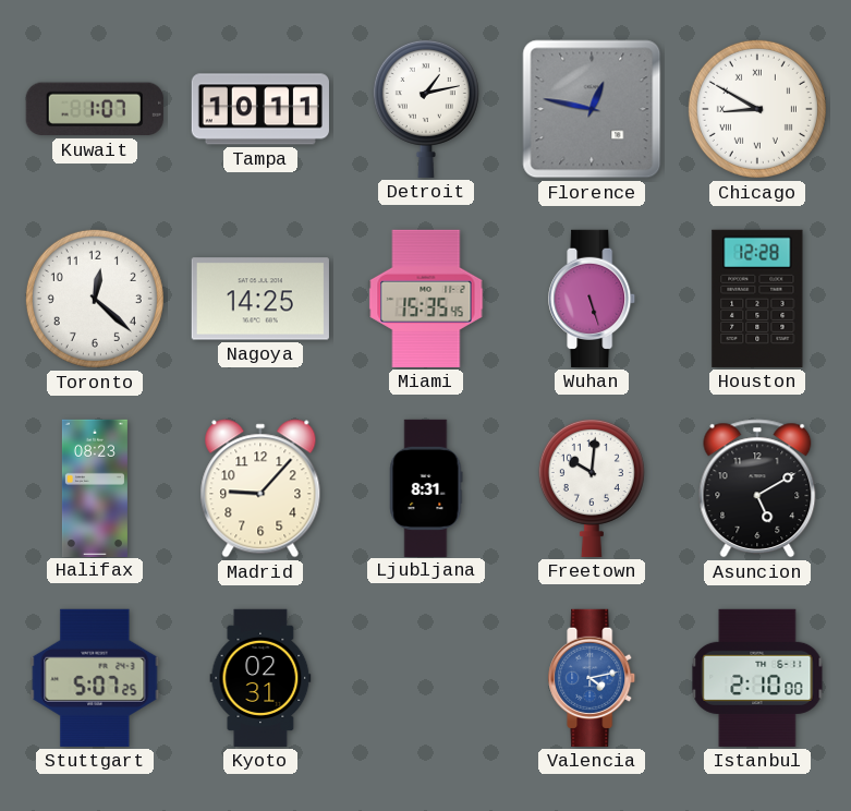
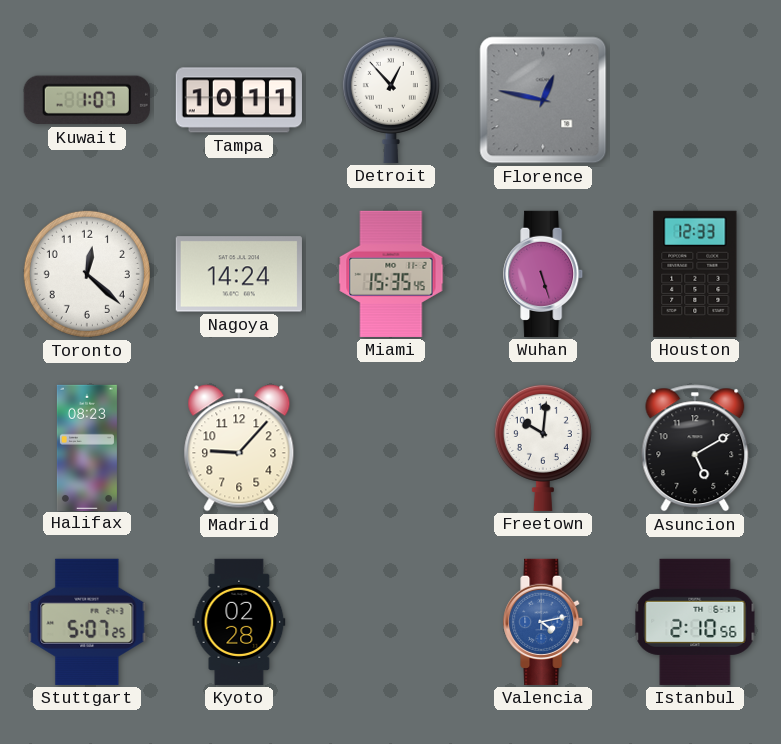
Detroit: 1:13 -> 12:53 (391, 99)
Chicago: 8:50 -> none (757, 109)
Nagoya: 14:25 -> 14:24 (239, 274)
Houston: 12:28 -> 12:33 (695, 274)
Ljubljana: 8:31 -> none (426, 487)
Kyoto: 02:31 -> 02:28 (239, 622)
Istanbul: 2:10:00 -> 2:10:56 (695, 622)
